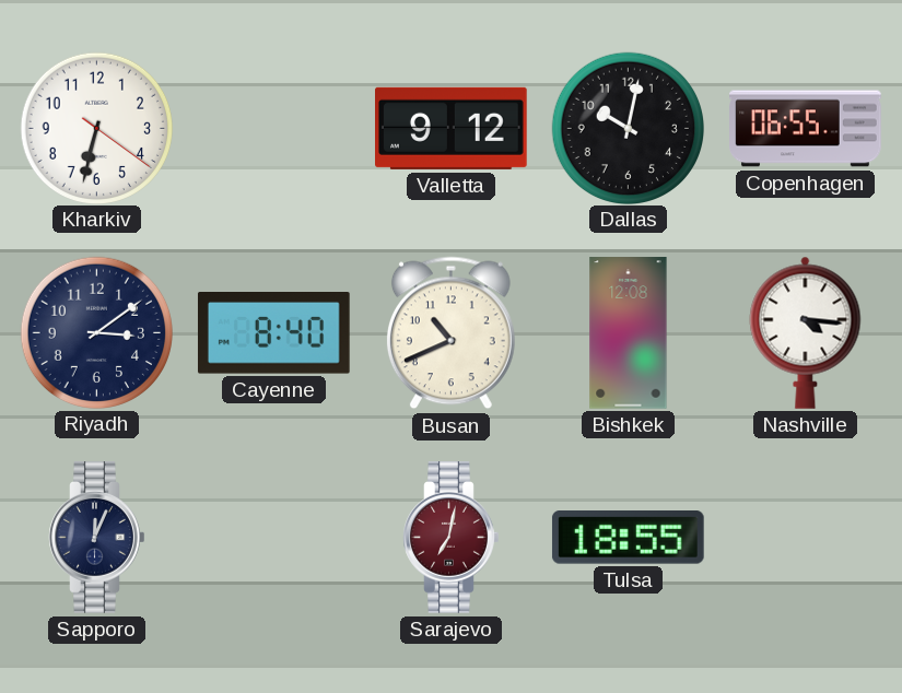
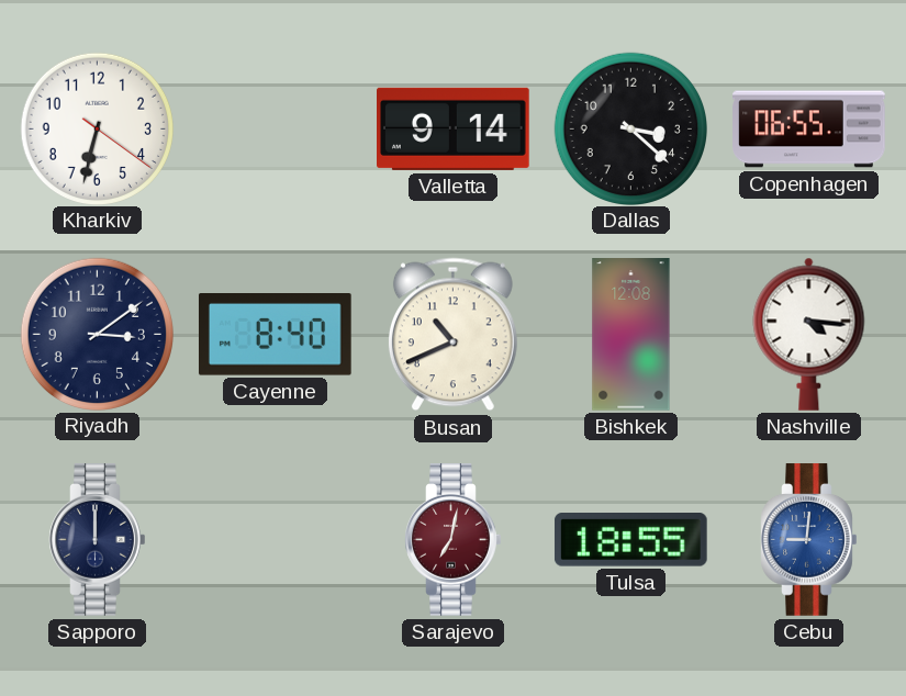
Valletta: 9:12 -> 9:14 (454, 128)
Dallas: 10:02 -> 3:22 (630, 128)
Sapporo: 12:04 -> 12:00 (98, 540)
Cebu: none -> 9:01 (809, 540)
